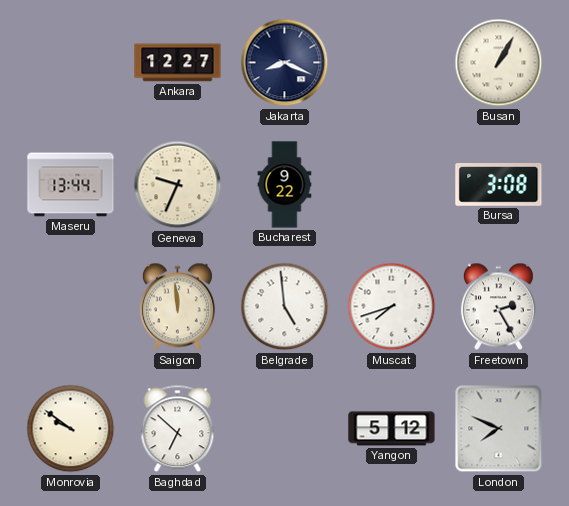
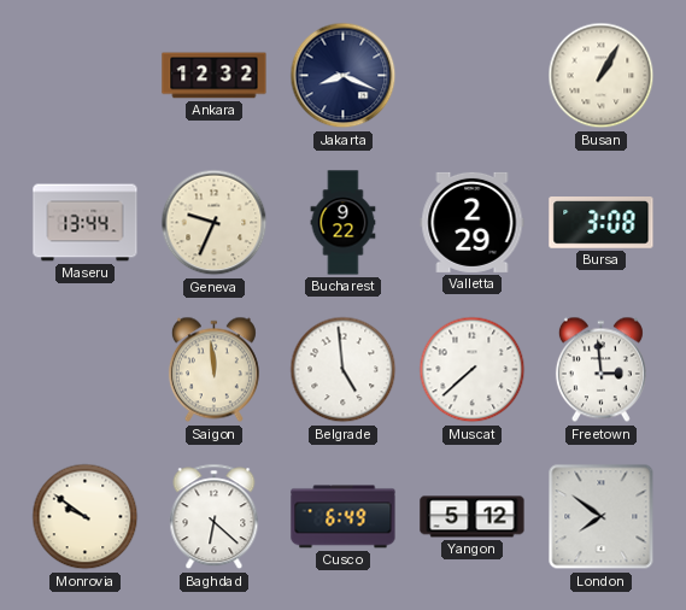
Ankara: 12:27 -> 12:32 (215, 76)
Valletta: none -> 2:29 (473, 222)
Muscat: 7:42 -> 7:38 (473, 370)
Freetown: 2:25 -> 2:59 (600, 370)
Baghdad: 6:52 -> 6:22 (215, 517)
Cusco: none -> 6:49 (344, 517)
London: 7:49 -> 7:51 (602, 517)
